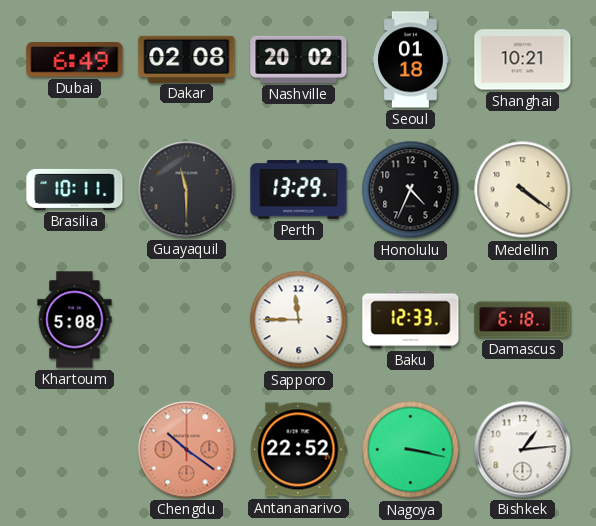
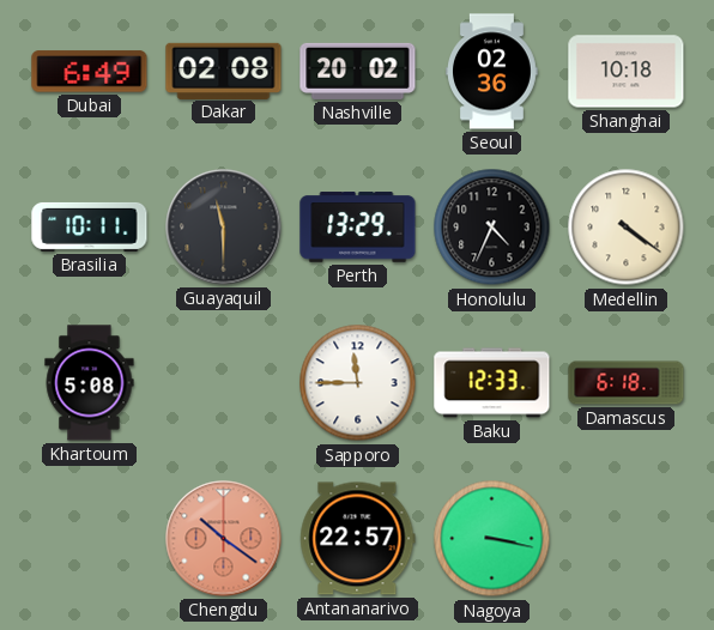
Seoul: 01:18 -> 02:36 (492, 72)
Shanghai: 10:21 -> 10:18 (627, 72)
Antananarivo: 22:52 -> 22:57 (358, 539)
Bishkek: 1:14 -> none (523, 450)
